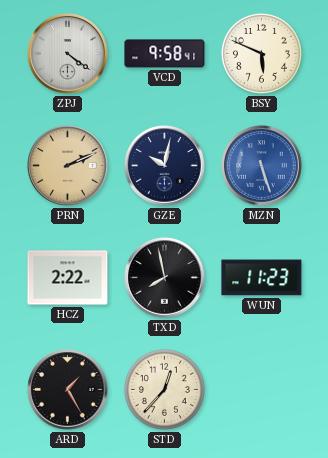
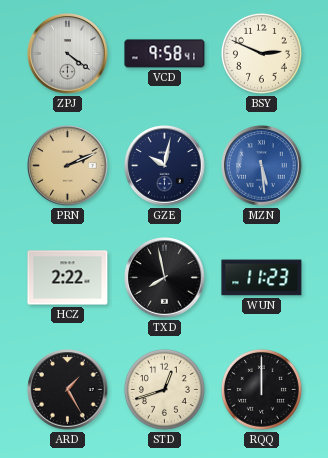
BSY: 5:49 -> 2:49 (261, 53)
MZN: 5:27 -> 5:29 (262, 166)
STD: 12:37 -> 12:42 (164, 389)
RQQ: none -> 12:00 (261, 389)
